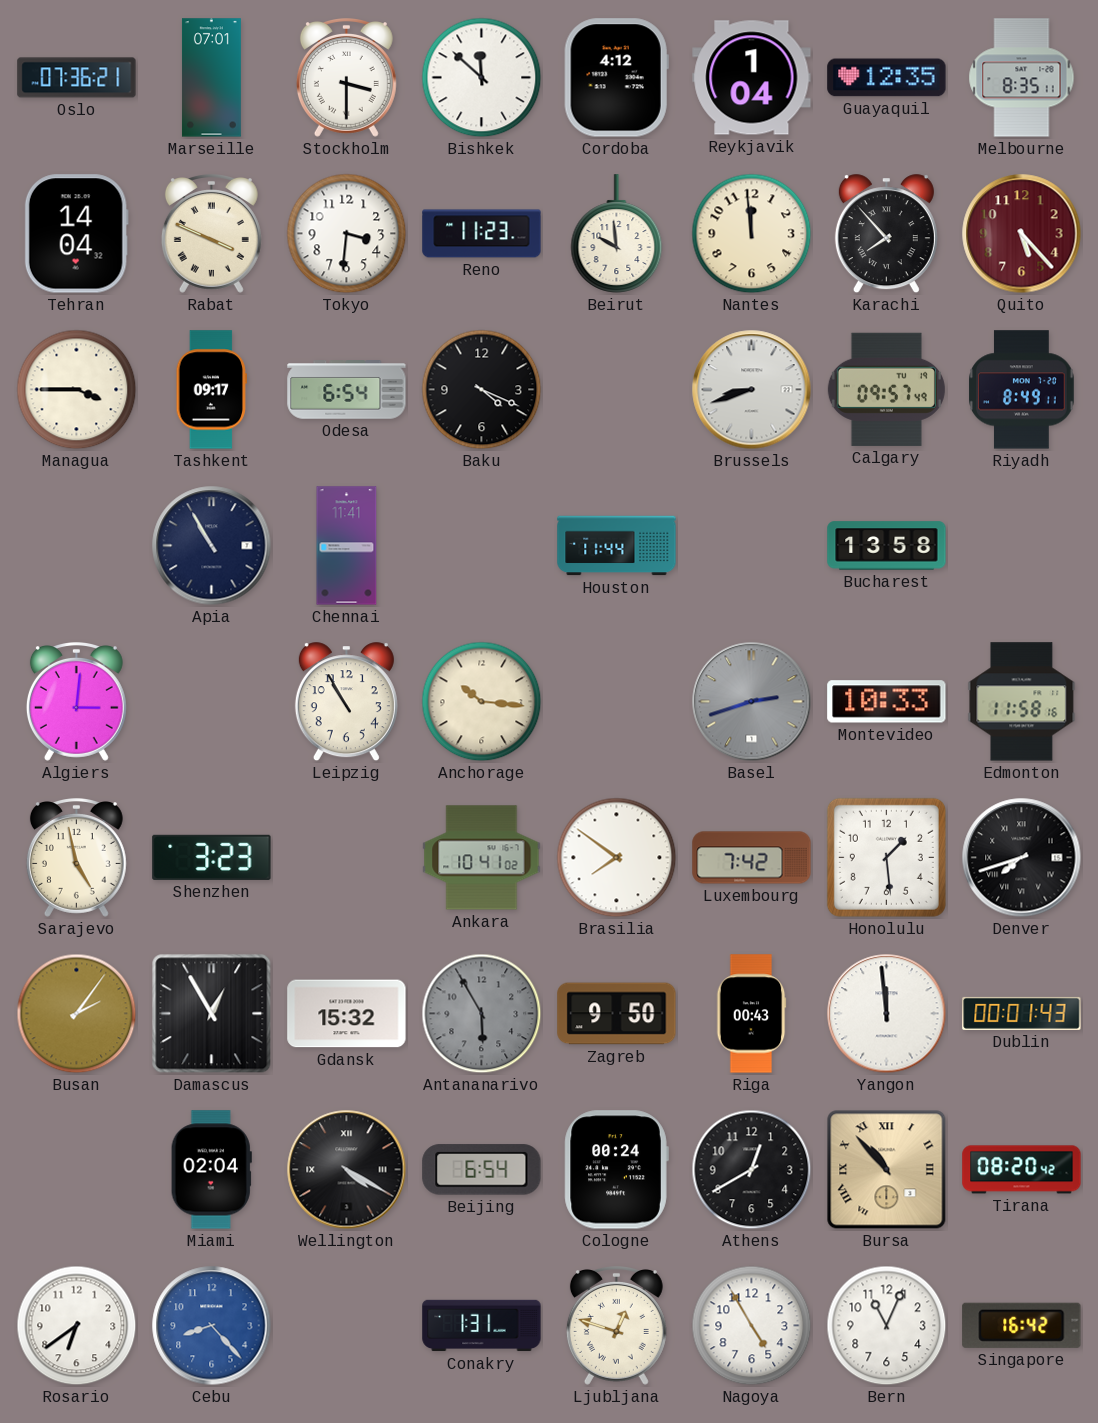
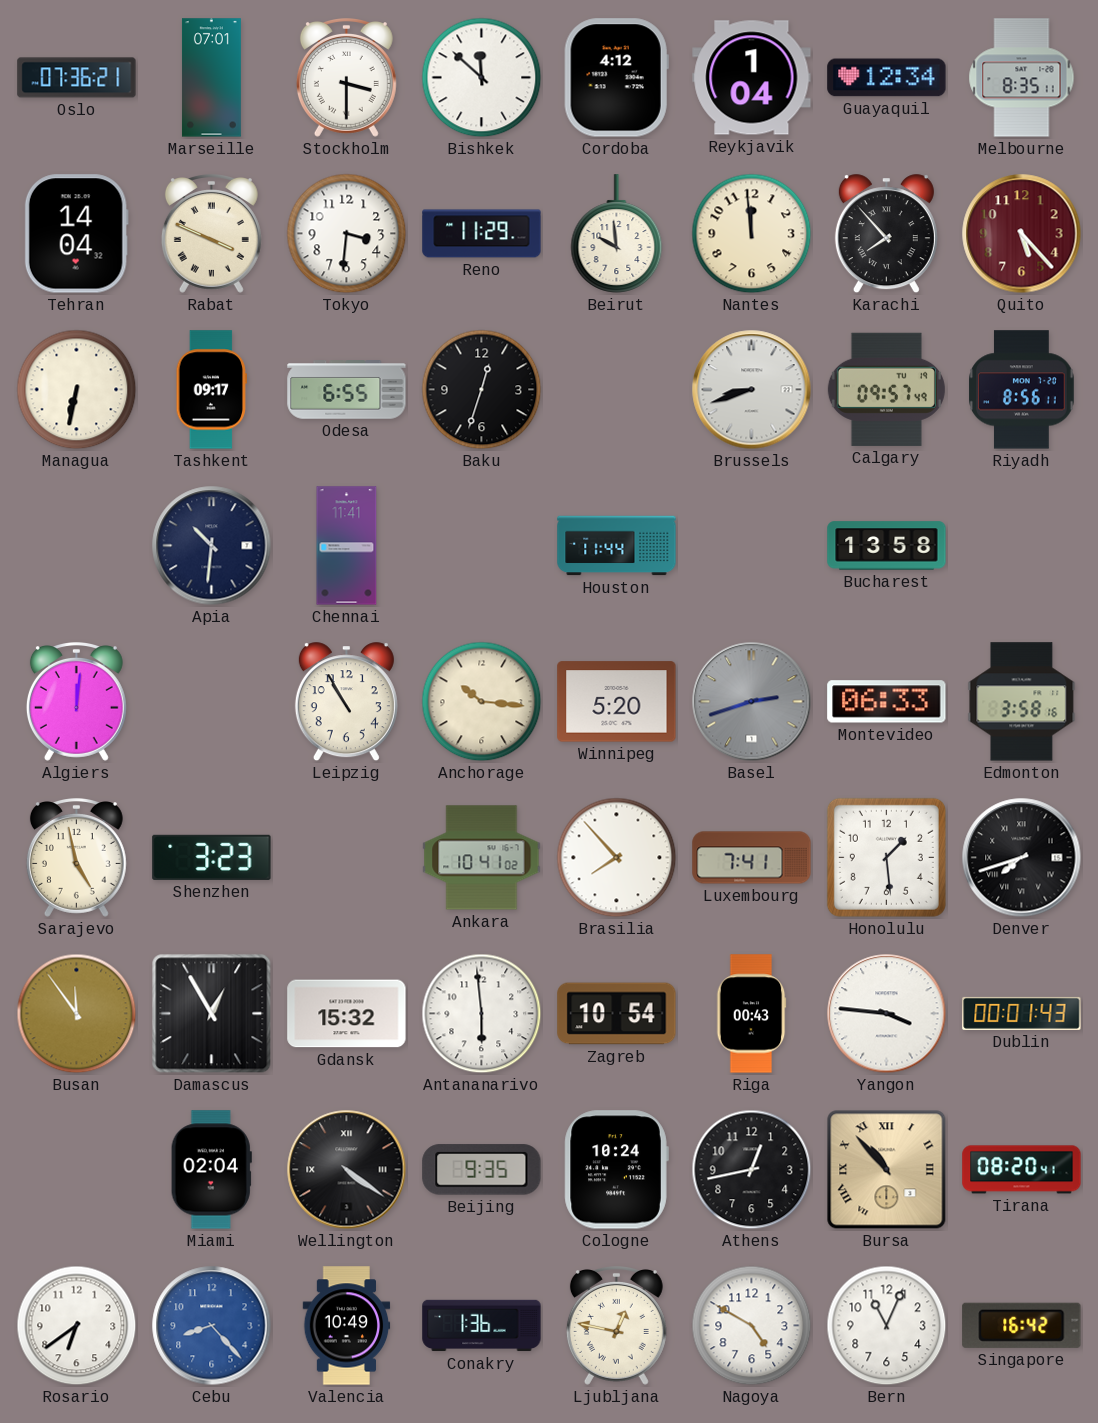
Guayaquil: 12:35 -> 12:34 (887, 78)
Reno: 11:23 -> 11:29 (482, 234)
Managua: 3:45 -> 6:32 (77, 390)
Odesa: 6:54 -> 6:55 (347, 390)
Baku: 4:19 -> 12:33 (482, 390)
Riyadh: 8:49 -> 8:56 (1022, 390)
Apia: 10:55 -> 10:31 (212, 546)
Algiers: 3:01 -> 12:01 (76, 702)
Winnipeg: none -> 5:20 (617, 702)
Montevideo: 10:33 -> 06:33 (887, 702)
Edmonton: 11:58 -> 3:58 (1022, 702)
Brasilia: 7:51 -> 7:53 (617, 858)
Luxembourg: 7:42 -> 7:41 (752, 858)
Busan: 2:06 -> 11:54 (77, 1014)
Antananarivo: 5:55 -> 5:59 (482, 1014)
Antananarivo dial: grey -> white (482, 1014)
Zagreb: 9:50 -> 10:54 (617, 1014)
Yangon: 11:59 -> 3:46 (887, 1014)
Wellington: 4:20 -> 4:21 (347, 1170)
Beijing: 6:54 -> 9:35 (482, 1170)
Cologne: 00:24 -> 10:24 (616, 1170)
Athens: 12:40 -> 12:43 (752, 1170)
Tirana: 08:20:42 -> 08:20:41 (1022, 1170)
Valencia: none -> 10:49 (347, 1326)
Conakry: 1:31 -> 1:36 (482, 1326)
Ljubljana: 12:48 -> 12:47 (616, 1326)
Nagoya: 4:55 -> 4:50 (752, 1326)
